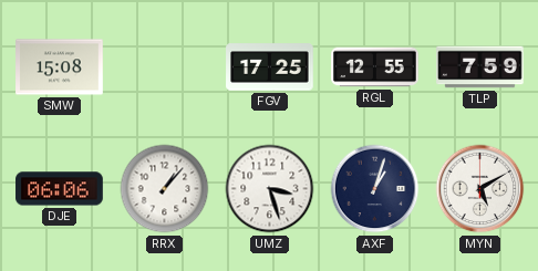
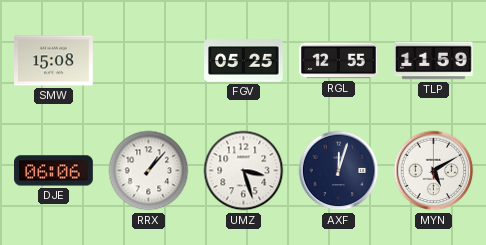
FGV: 17:25 -> 05:25 (244, 61)
TLP: 7:59 -> 11:59 (434, 61)
AXF: 1:03 -> 12:03 (339, 171)
